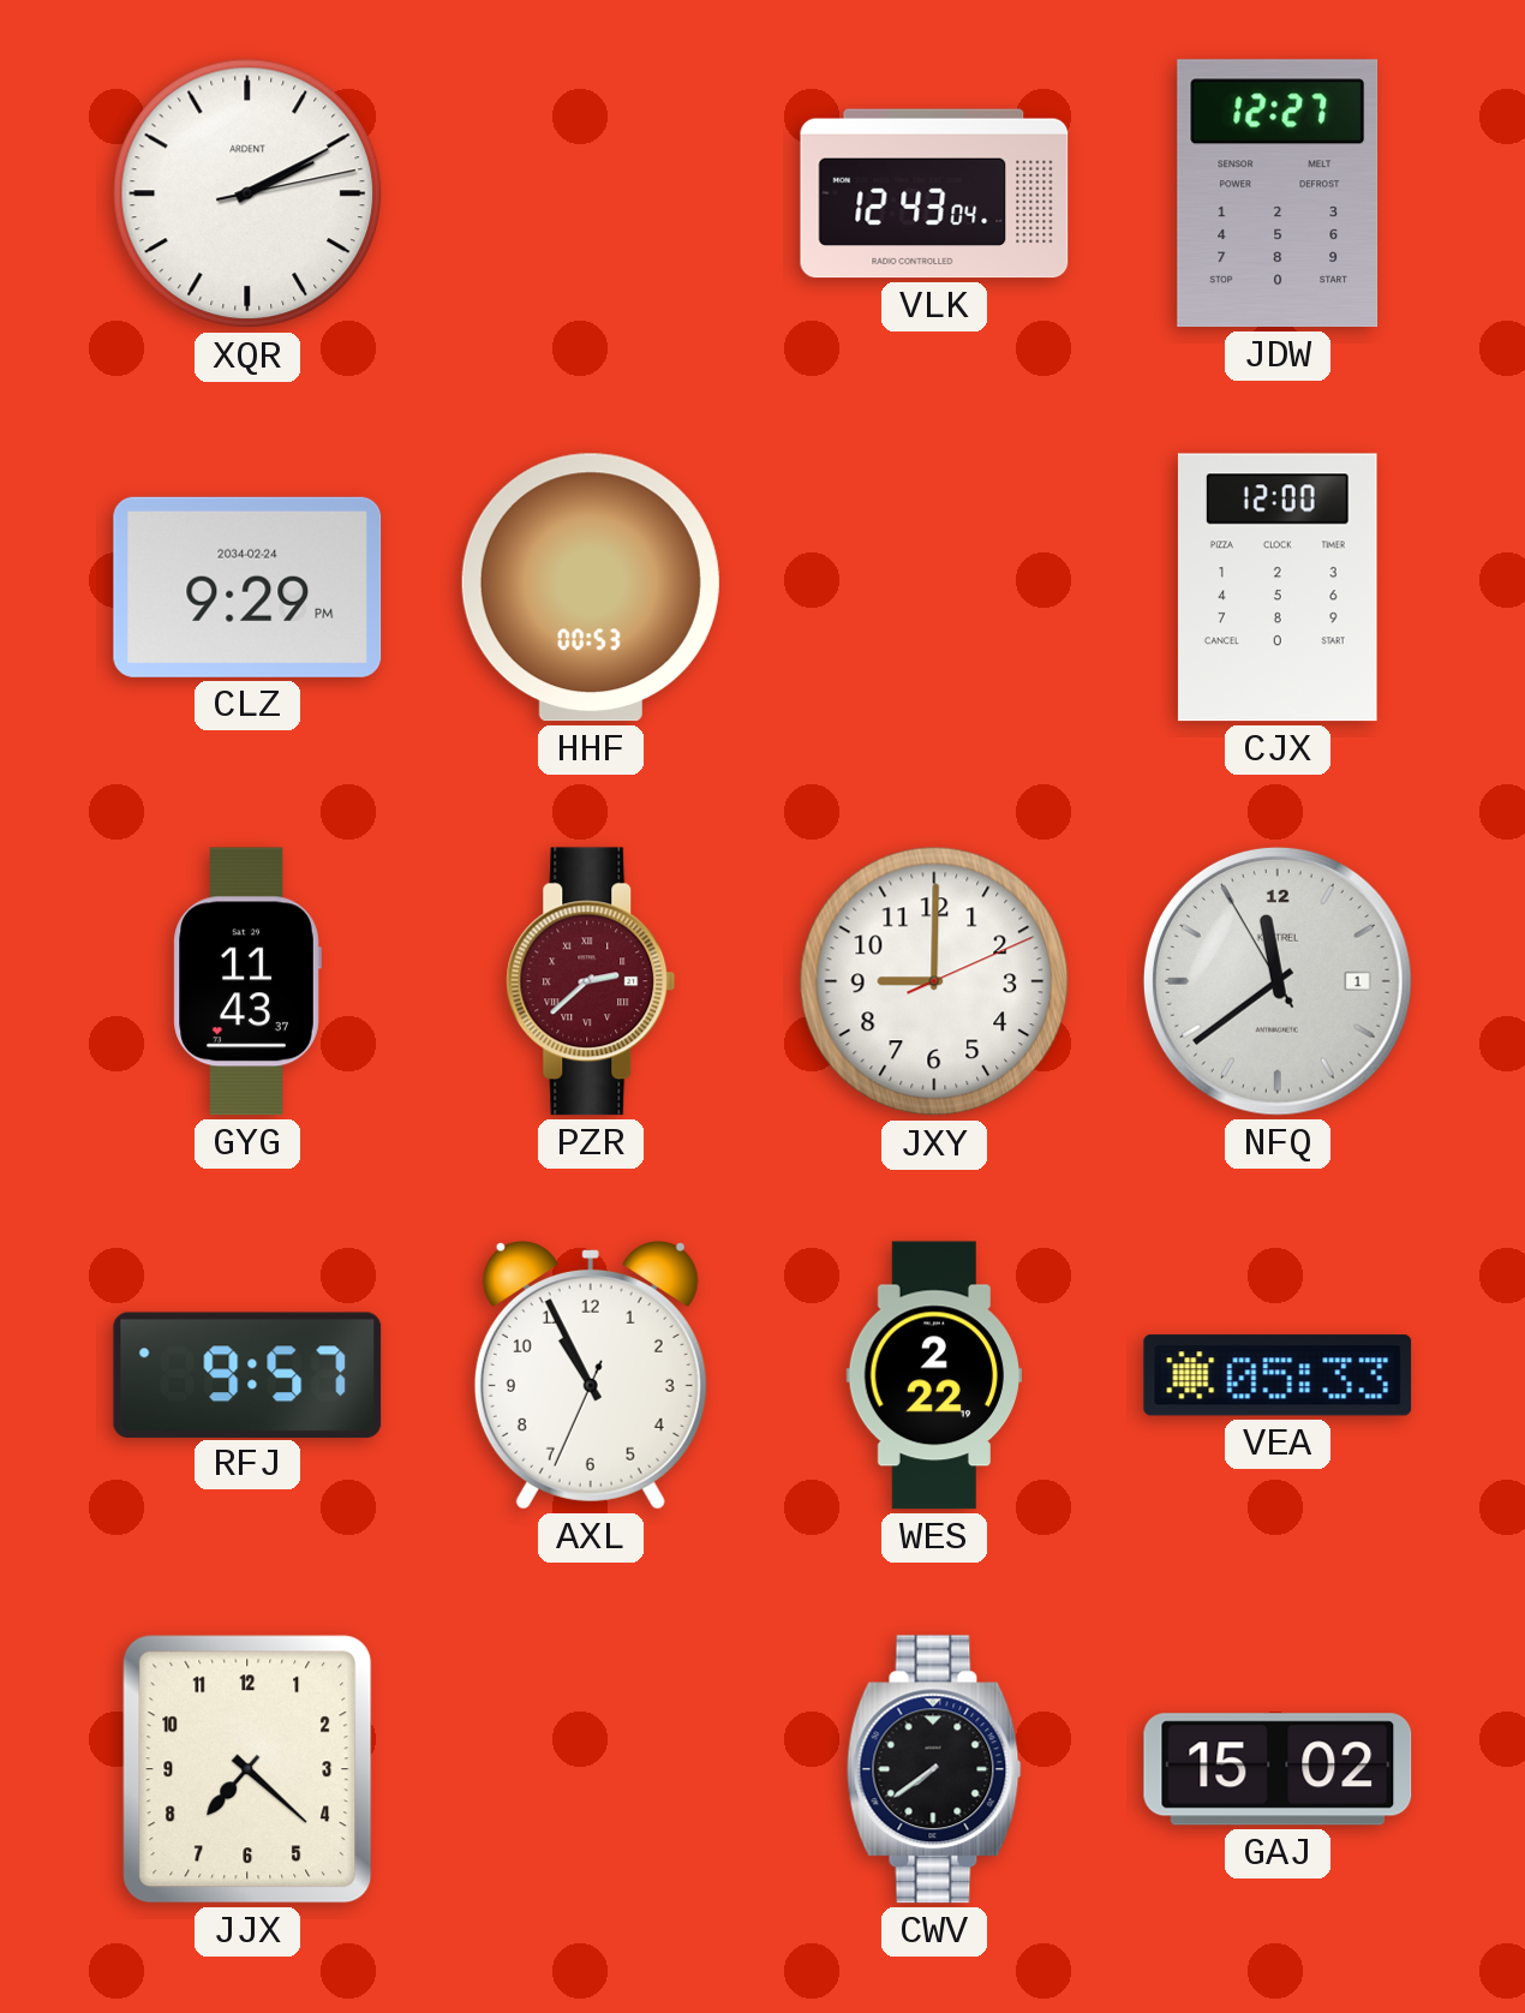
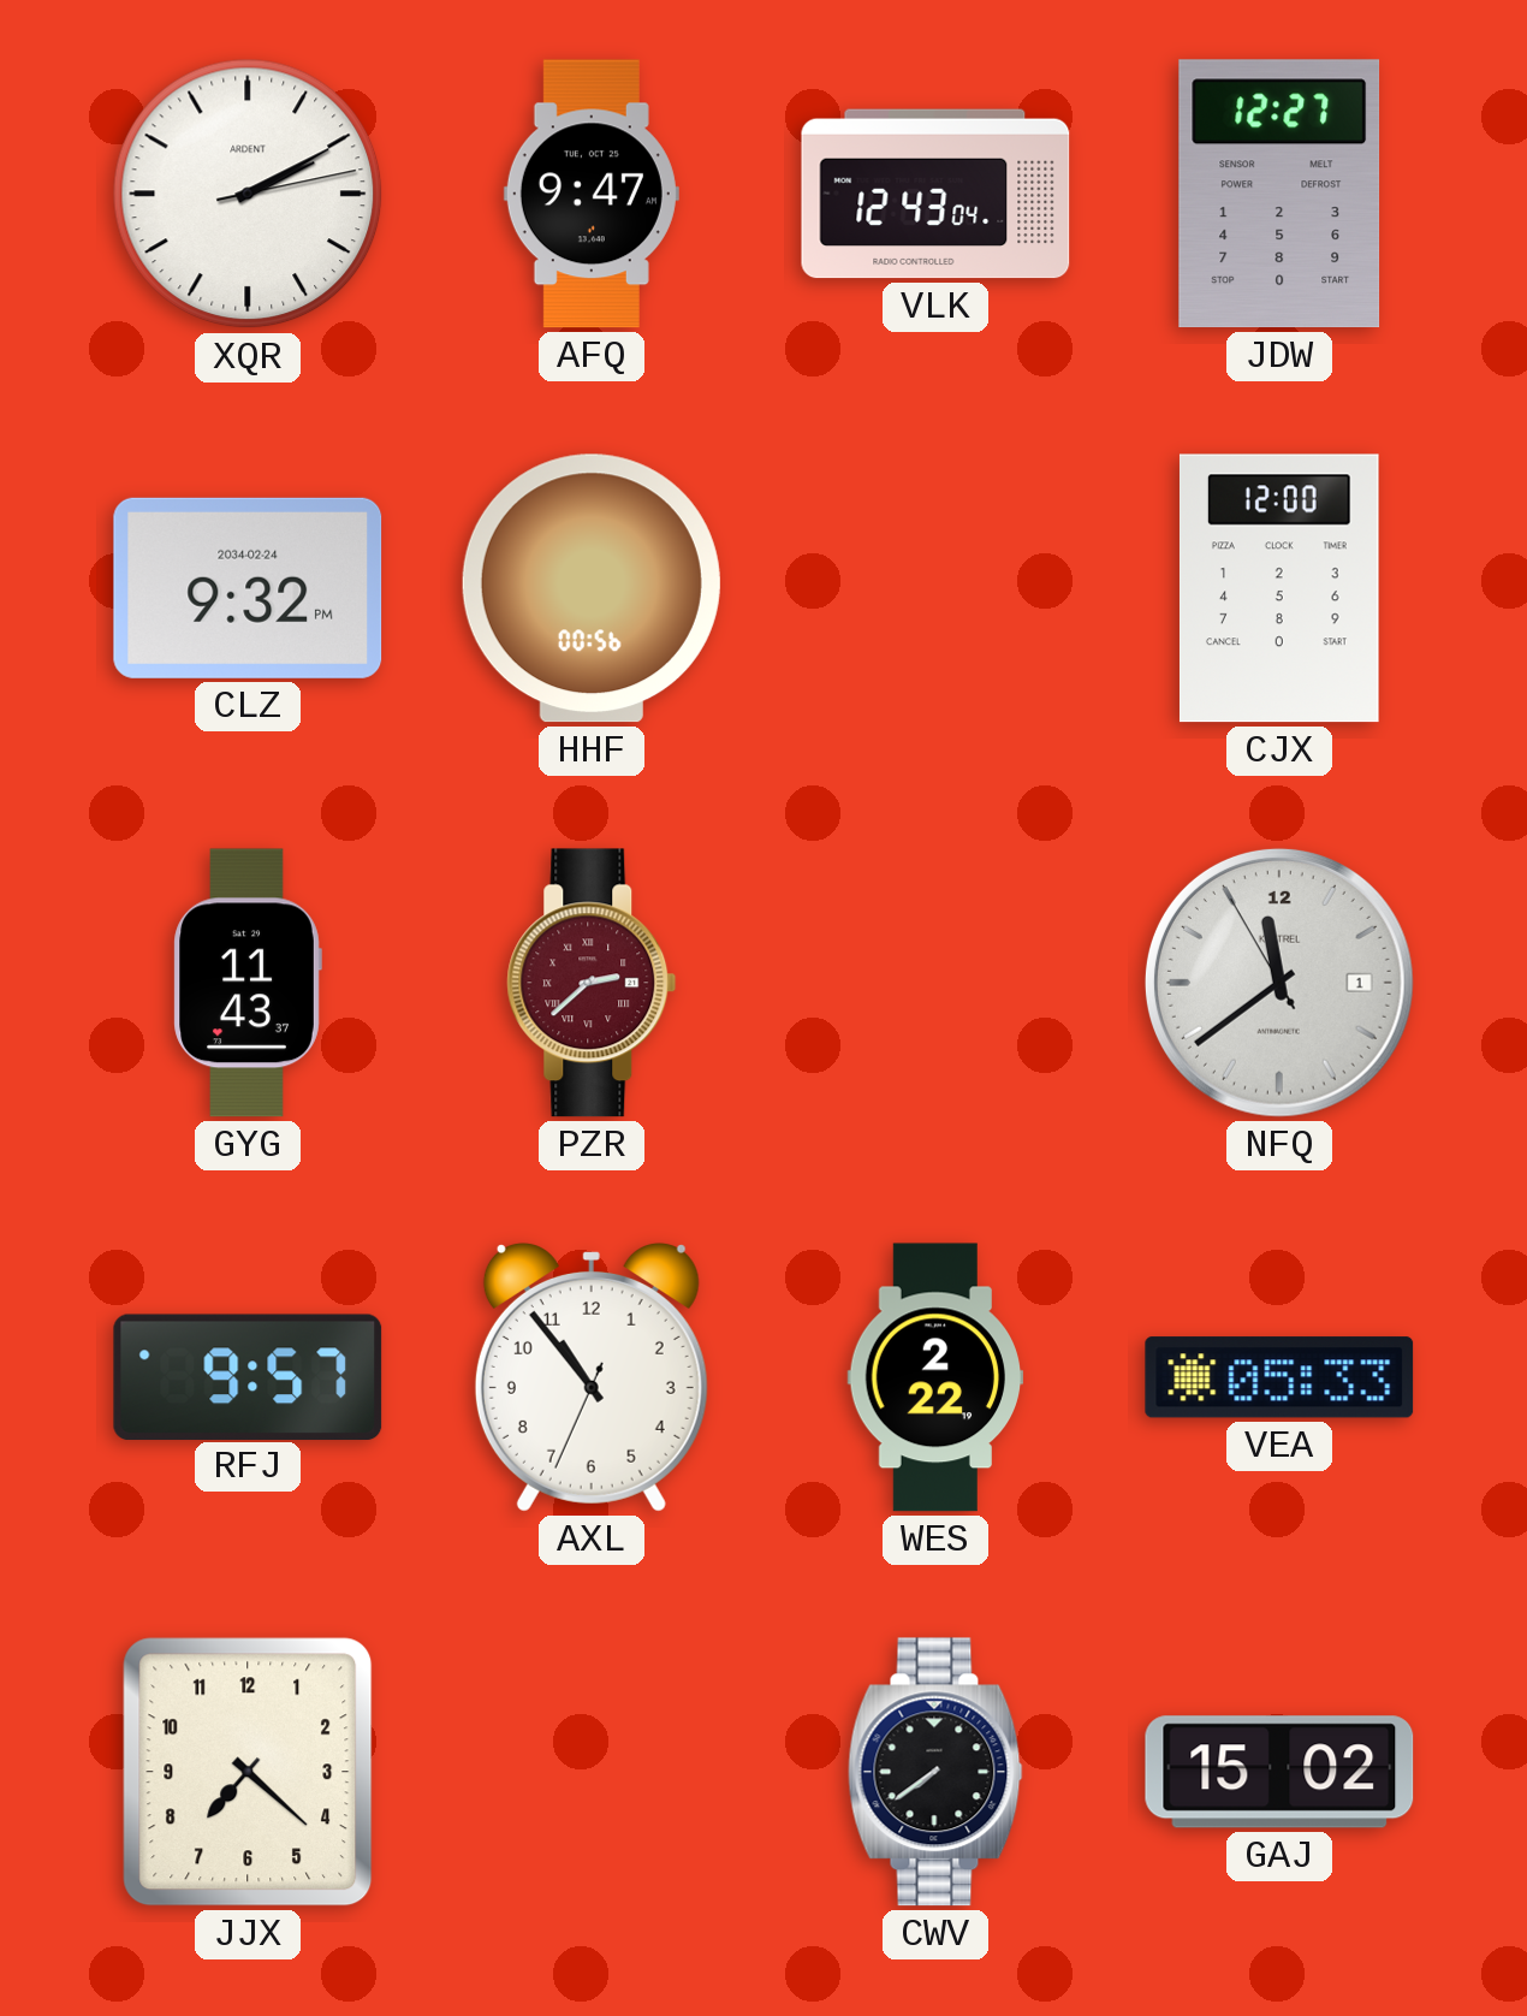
AFQ: none -> 9:47 (592, 194)
CLZ: 9:29 -> 9:32 (248, 588)
HHF: 00:53 -> 00:56 (592, 588)
JXY: 9:00 -> none (934, 981)
AXL: 10:55 -> 10:53 (592, 1378)
